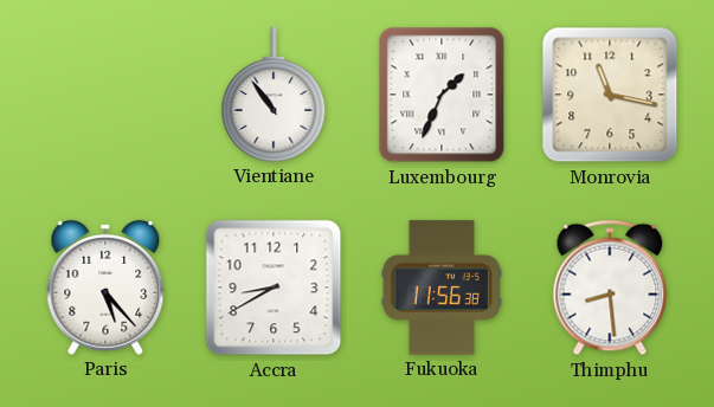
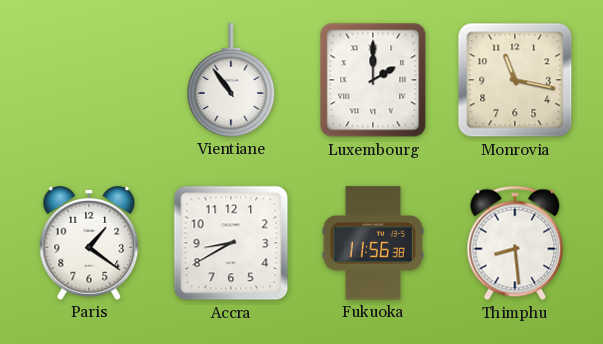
Luxembourg: 1:34 -> 2:00 (373, 80)
Paris: 5:23 -> 1:21 (89, 243)
